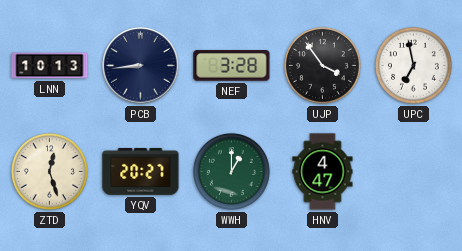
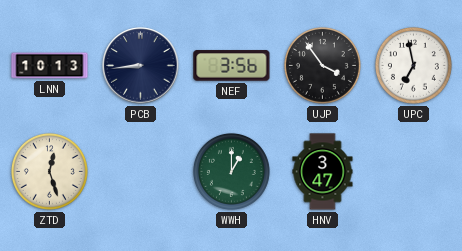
NEF: 3:28 -> 3:56 (232, 66)
YQV: 20:27 -> none (141, 171)
HNV: 4:47 -> 3:47 (323, 172)
